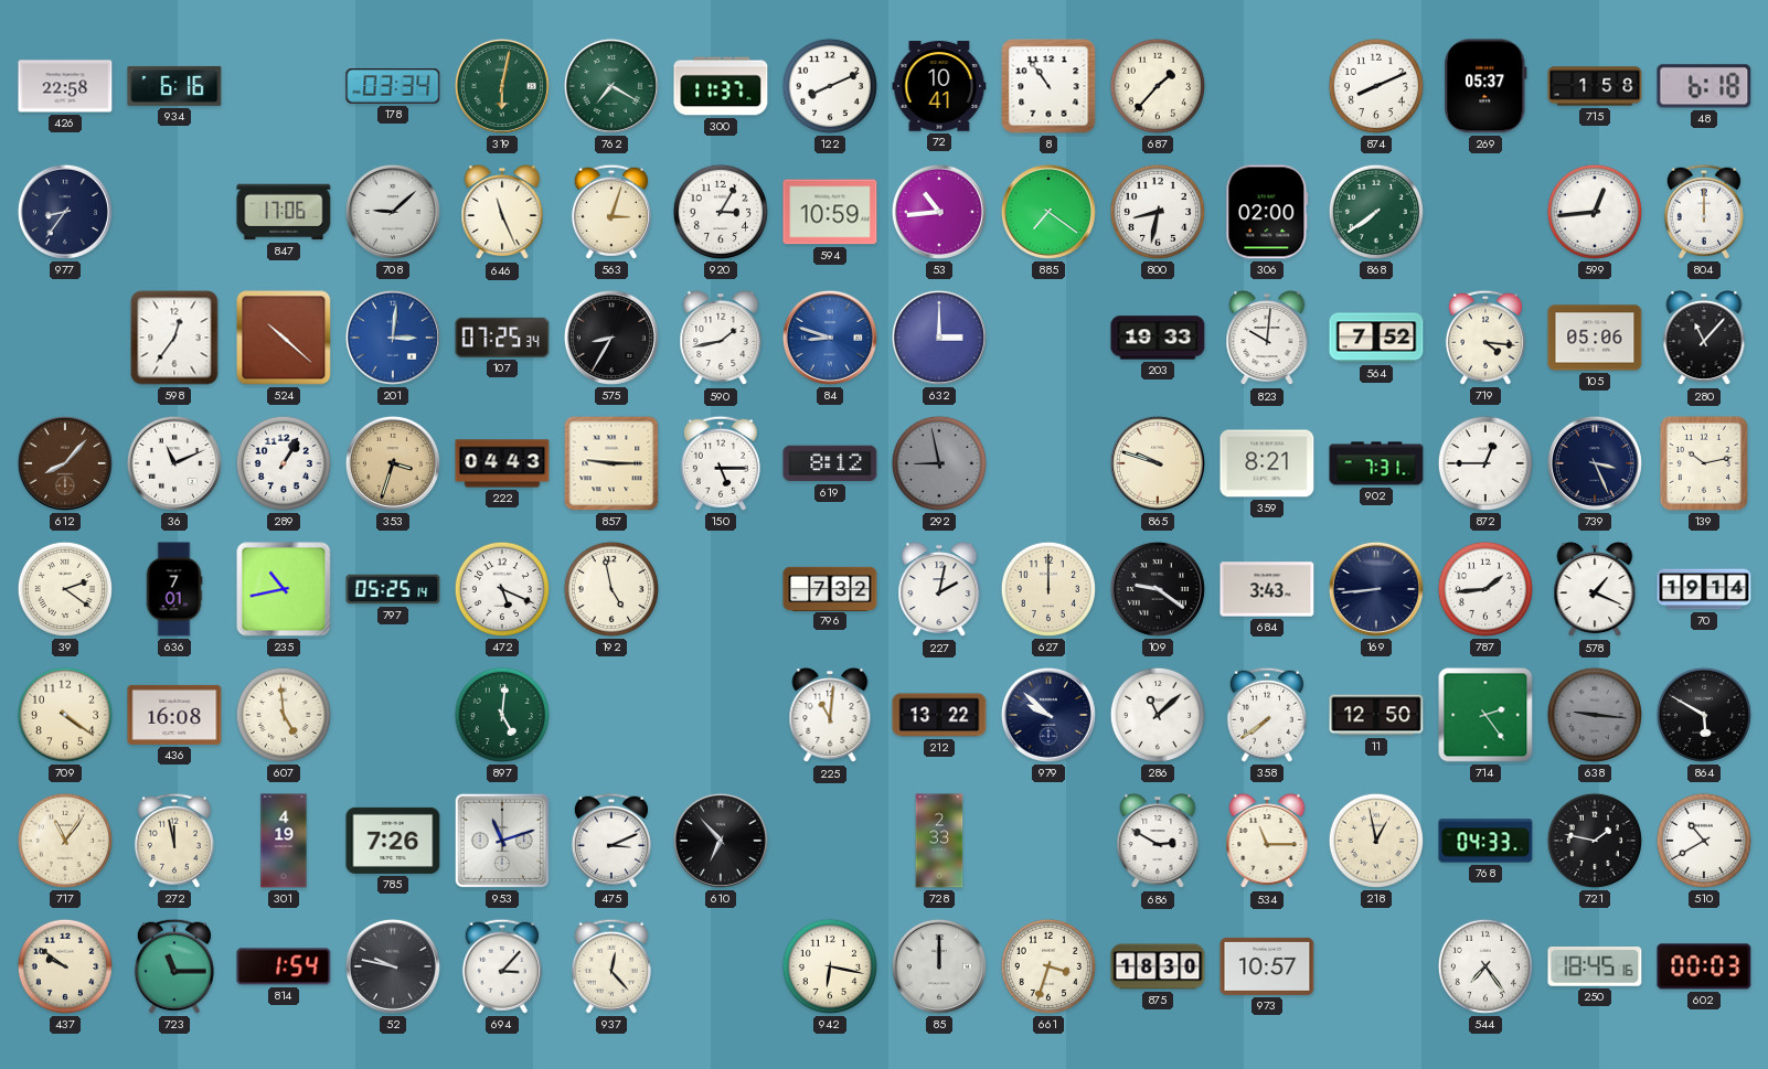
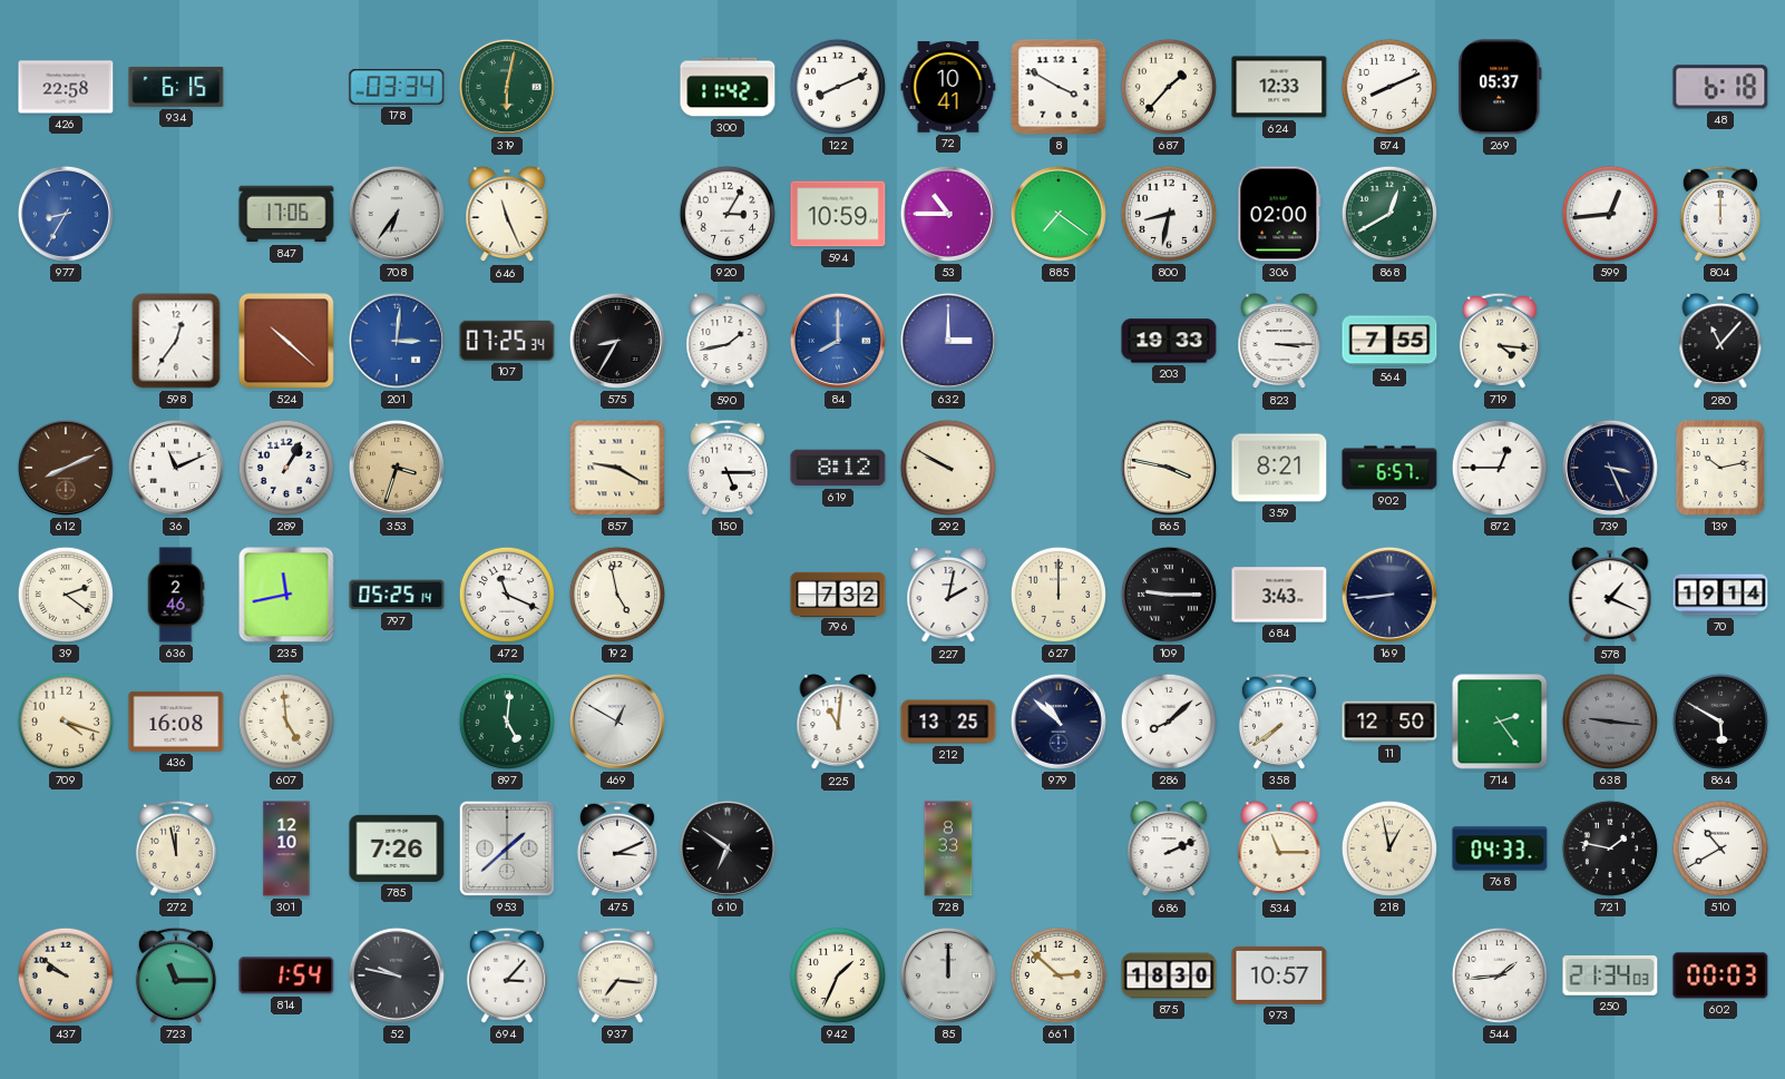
934: 6:16 -> 6:15 (176, 87)
762: 7:20 -> none (611, 86)
300: 11:37 -> 11:42 (728, 87)
8: 10:54 -> 3:50 (1059, 87)
624: none -> 12:33 (1279, 87)
715: 1:58 -> none (1595, 86)
977: 8:36 -> 8:35 (66, 214)
977 dial: navy -> blue (66, 214)
708: 9:08 -> 6:36 (397, 214)
563: 3:03 -> none (611, 212)
53: 10:44 -> 10:45 (948, 214)
868: 7:39 -> 12:40 (1389, 214)
84: 8:48 -> 8:00 (838, 341)
823: 10:01 -> 3:15 (1279, 342)
564: 7:52 -> 7:55 (1389, 341)
105: 05:06 -> none (1595, 338)
612: 8:07 -> 8:11 (66, 468)
222: 04:43 -> none (502, 463)
857: 9:15 -> 9:20 (617, 468)
292: 8:58 -> 9:50 (948, 468)
292 dial: grey -> cream (948, 468)
865: 9:48 -> 3:47 (1169, 468)
902: 7:31 -> 6:57 (1389, 468)
636: 7:01 -> 2:46 (176, 595)
235: 10:43 -> 11:43 (286, 595)
472: 5:19 -> 11:19 (507, 595)
109: 9:21 -> 9:15 (1169, 595)
787: 1:44 -> none (1485, 589)
709: 4:21 -> 4:18 (66, 722)
469: none -> 12:50 (617, 722)
212: 13:22 -> 13:25 (948, 722)
979: 9:52 -> 10:52 (1059, 722)
286: 11:08 -> 8:08 (1169, 722)
717: 11:06 -> none (65, 841)
301: 4:19 -> 12:10 (286, 849)
953: 11:12 -> 1:38 (507, 849)
610: 6:53 -> 6:51 (728, 849)
728: 2:33 -> 8:33 (948, 849)
686: 2:50 -> 2:11 (1169, 850)
937: 12:23 -> 7:16 (617, 975)
942: 6:17 -> 1:34 (838, 975)
661: 3:33 -> 2:52 (1059, 975)
544: 7:24 -> 1:44 (1500, 975)
250: 18:45 -> 21:34 (1610, 977)
